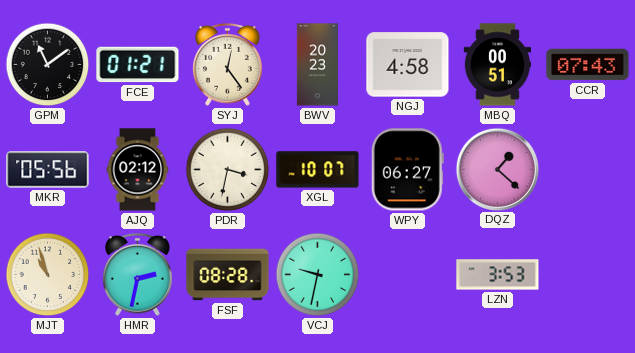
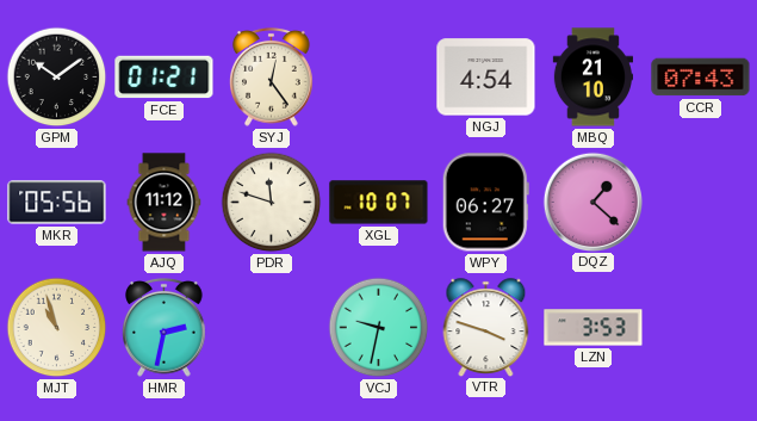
GPM: 11:09 -> 10:09 (57, 78)
BWV: 20:23 -> none (317, 65)
NGJ: 4:58 -> 4:54 (486, 78)
MBQ: 00:51 -> 21:10 (592, 78)
AJQ: 02:12 -> 11:12 (165, 203)
PDR: 3:32 -> 11:48 (272, 203)
FSF: 08:28 -> none (228, 275)
VTR: none -> 3:48 (486, 327)
